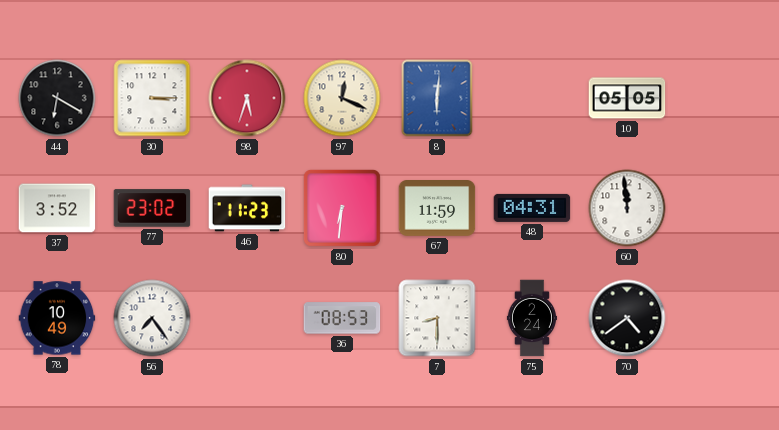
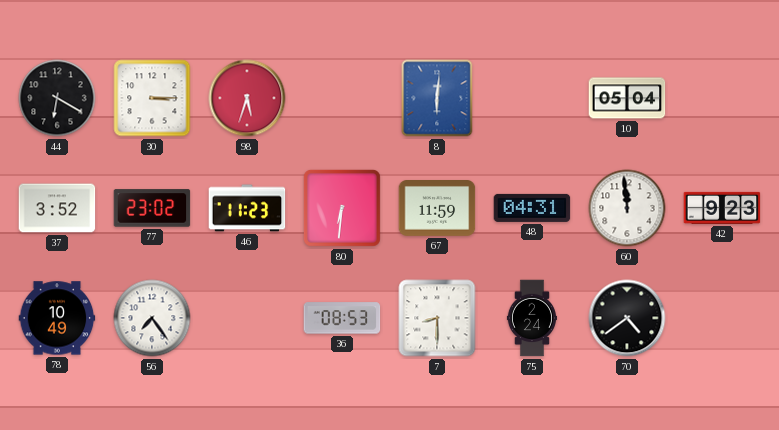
97: 12:19 -> none (342, 98)
10: 05:05 -> 05:04 (627, 98)
42: none -> 9:23 (722, 208)
